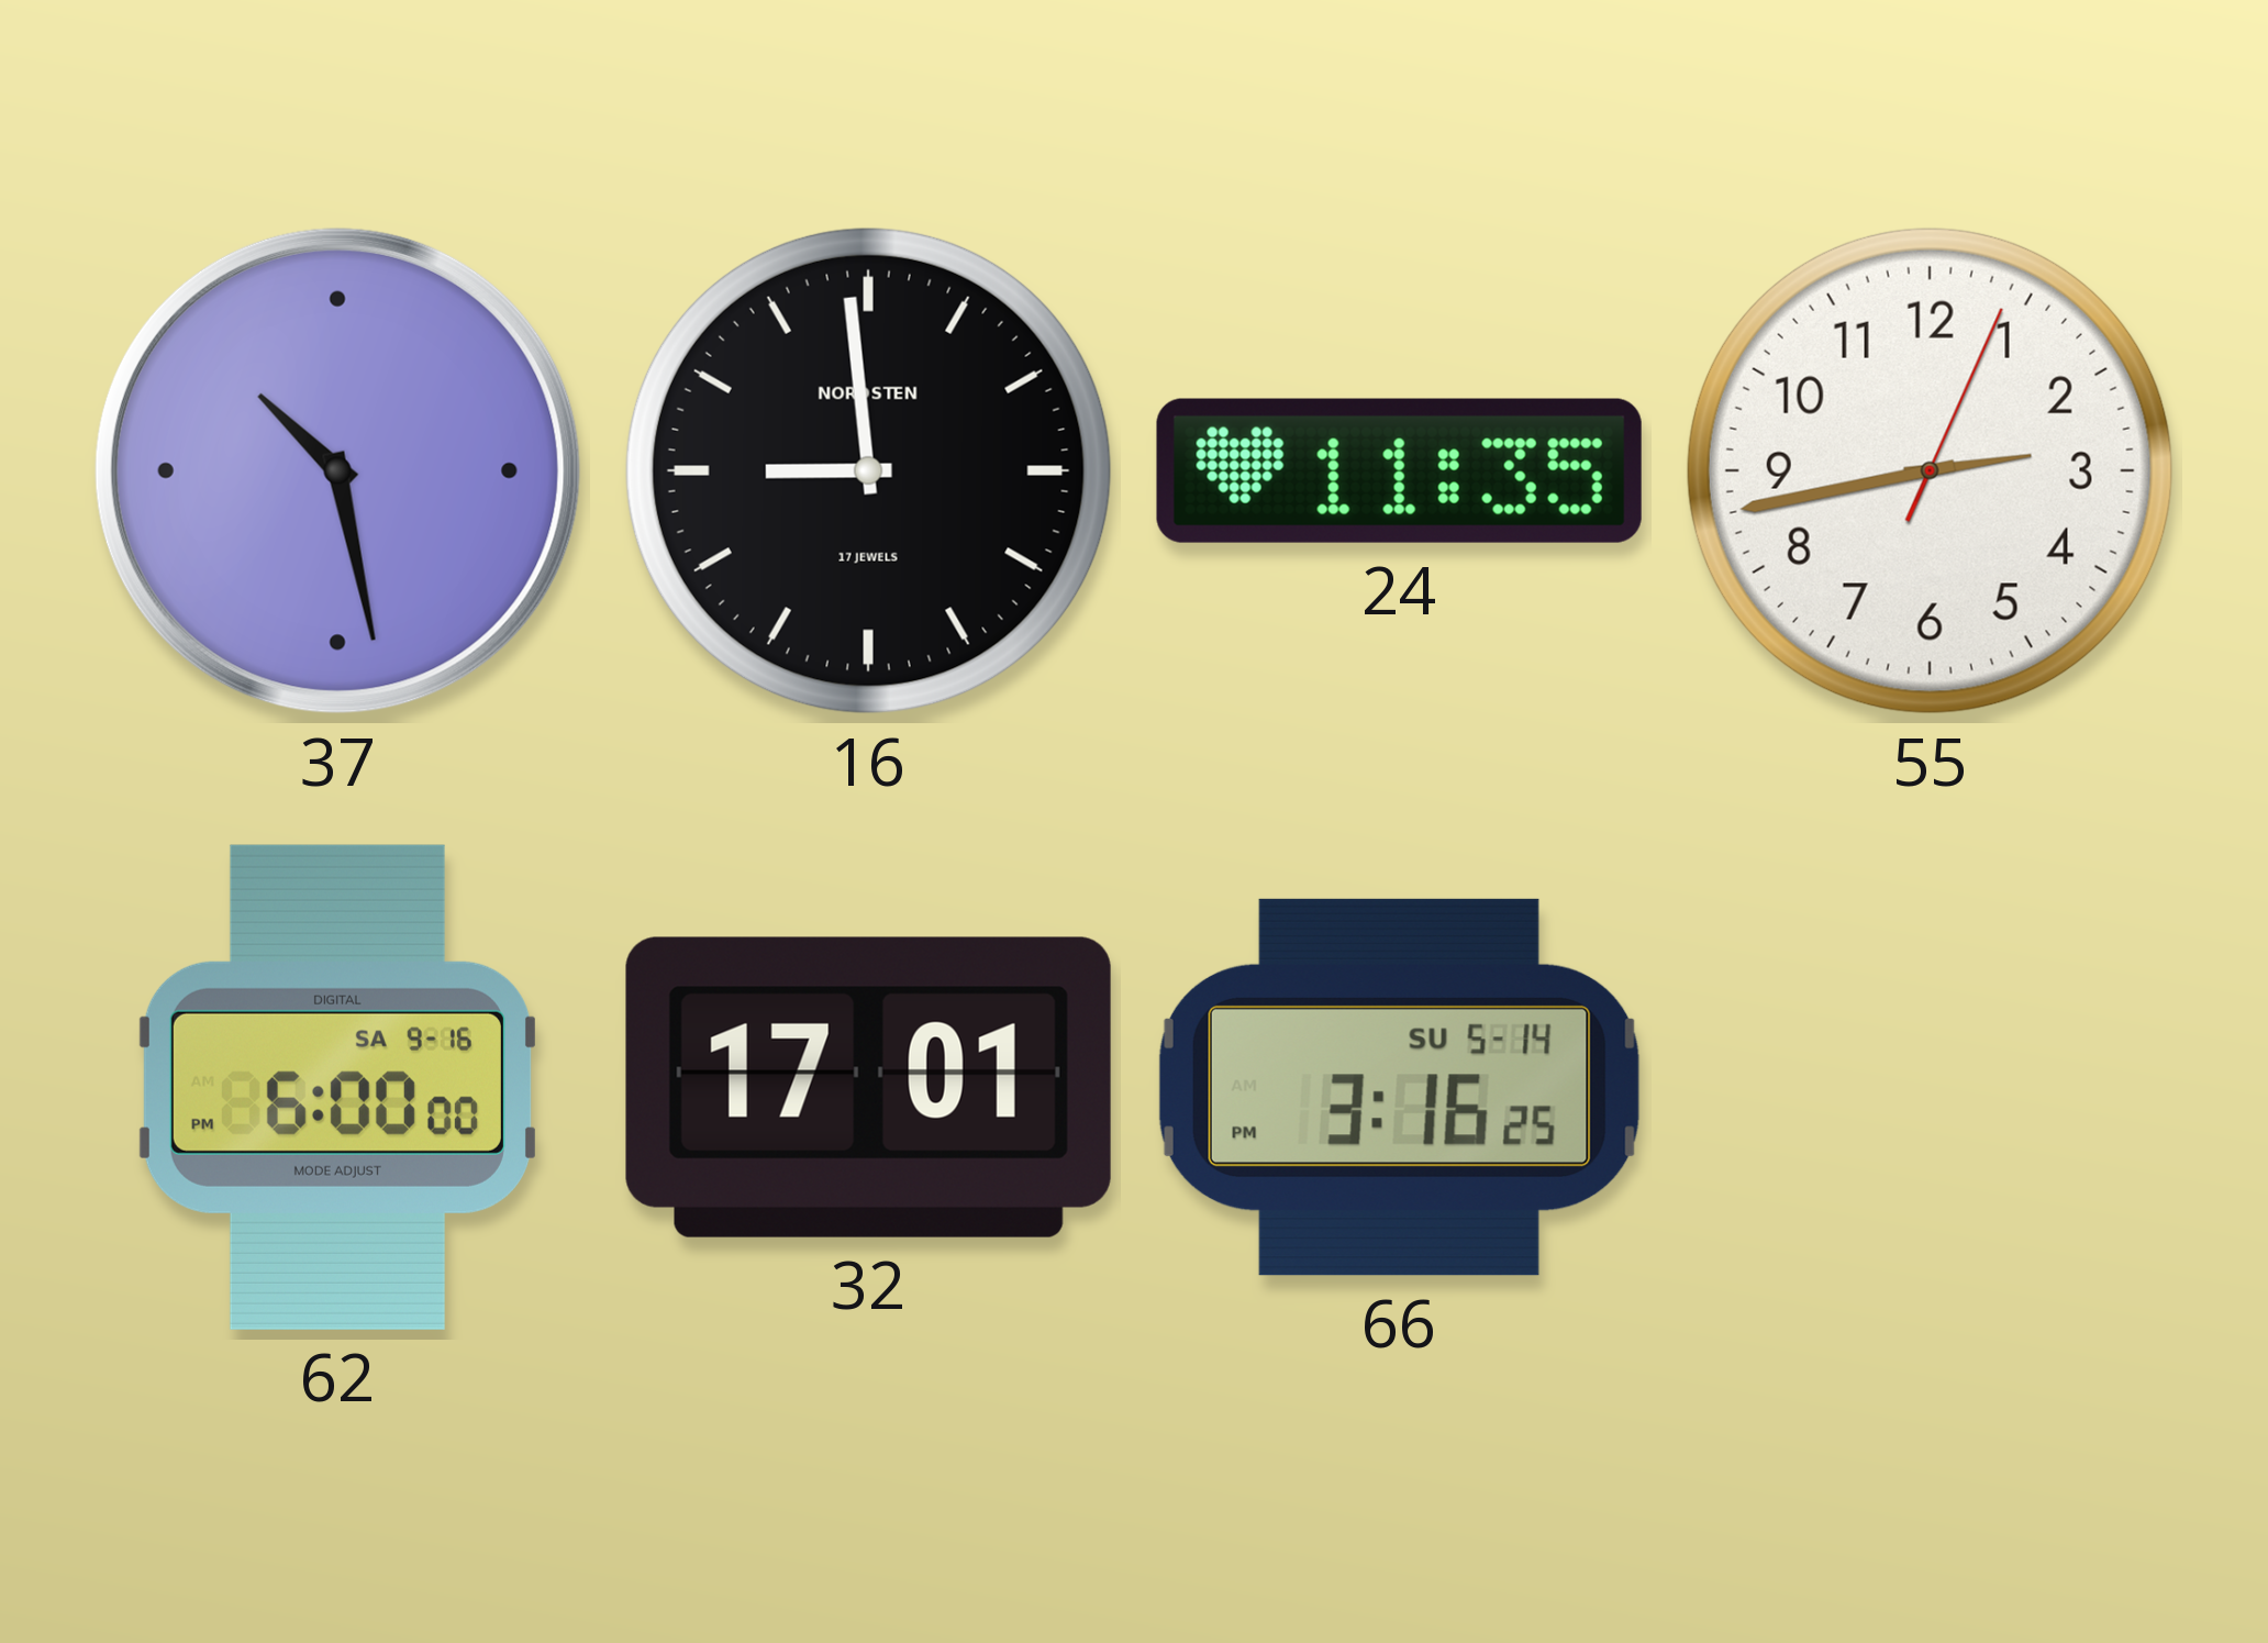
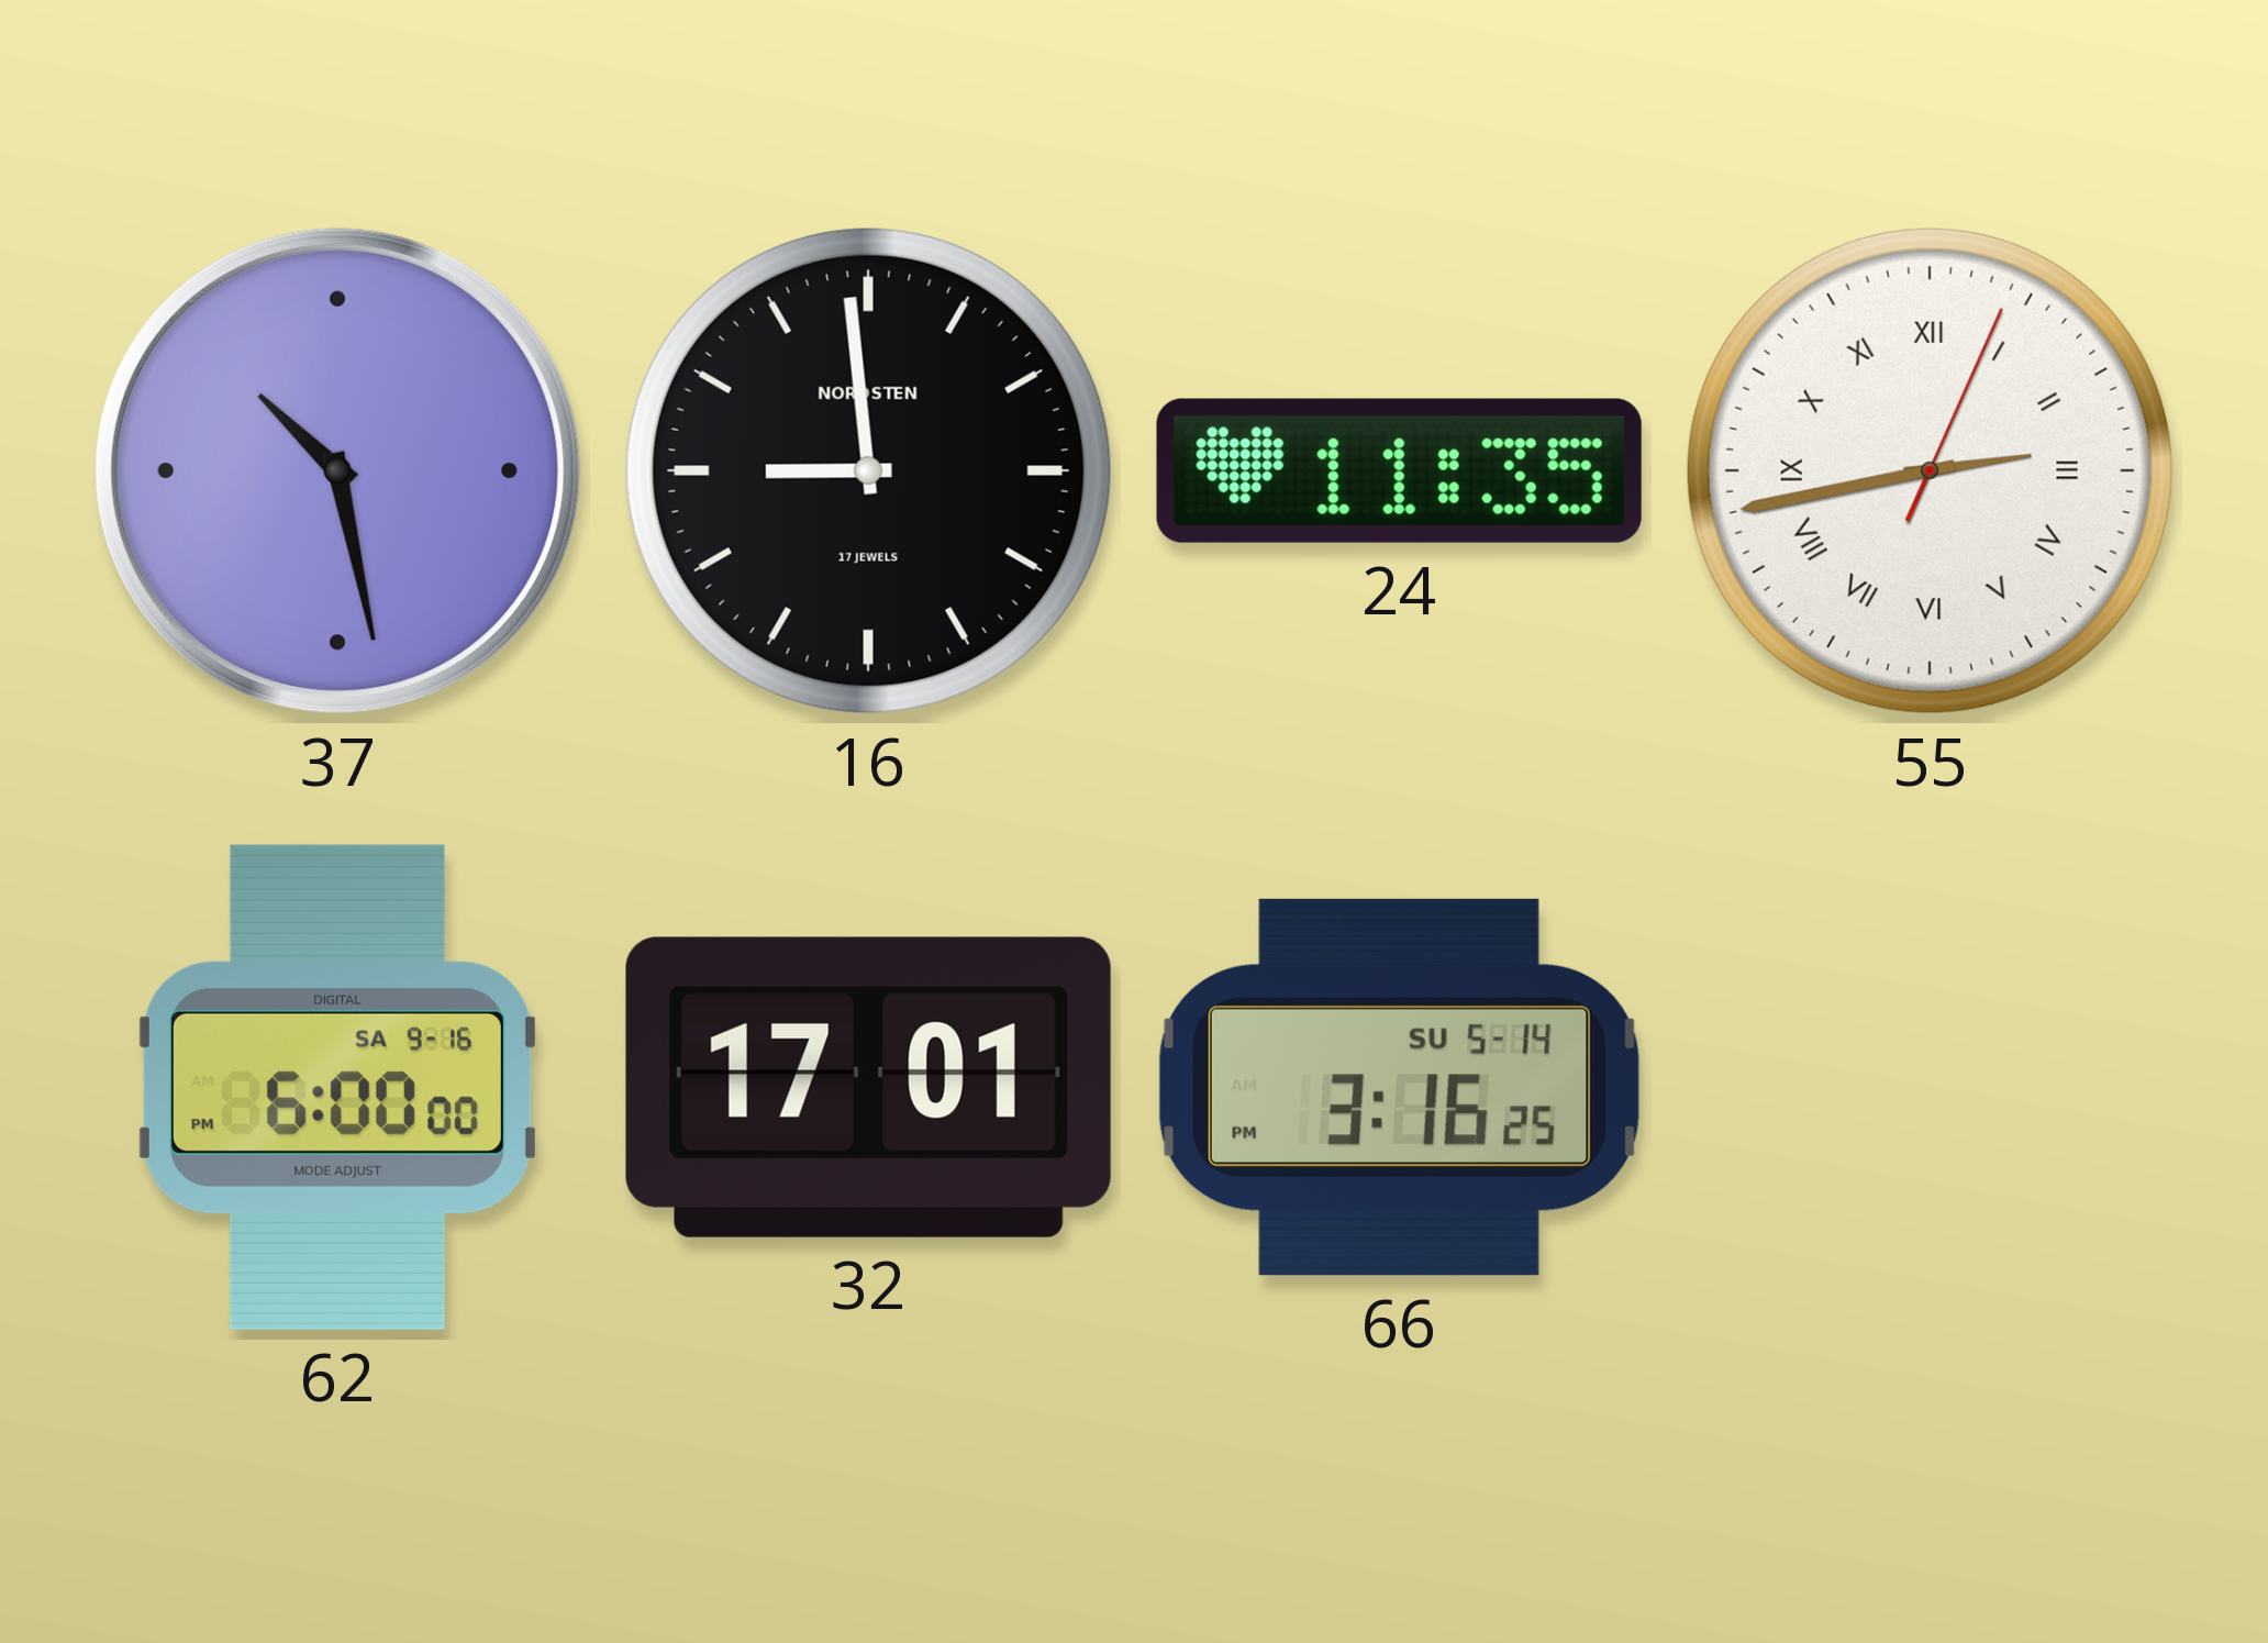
55 numerals: Arabic -> Roman (1930, 470)
